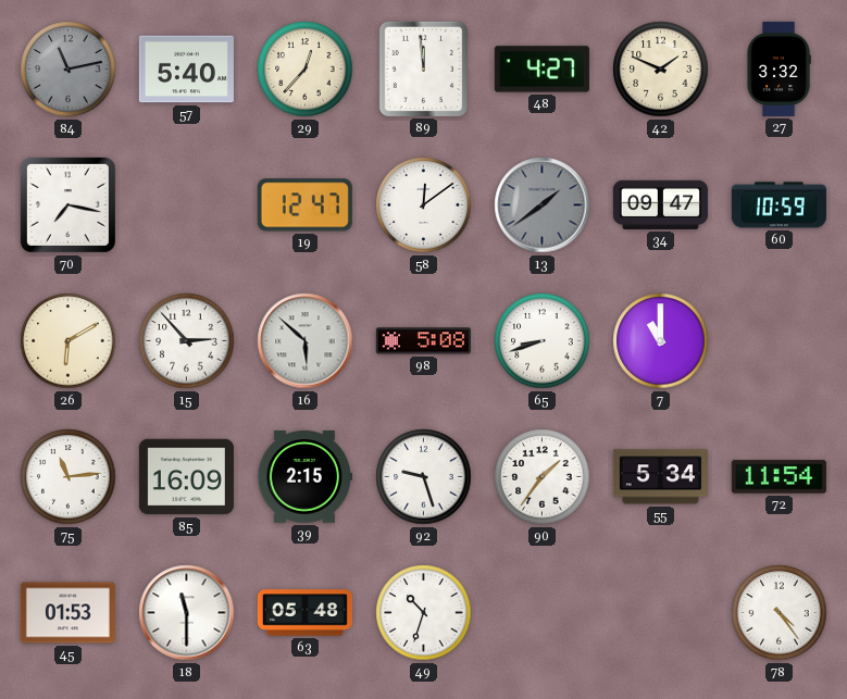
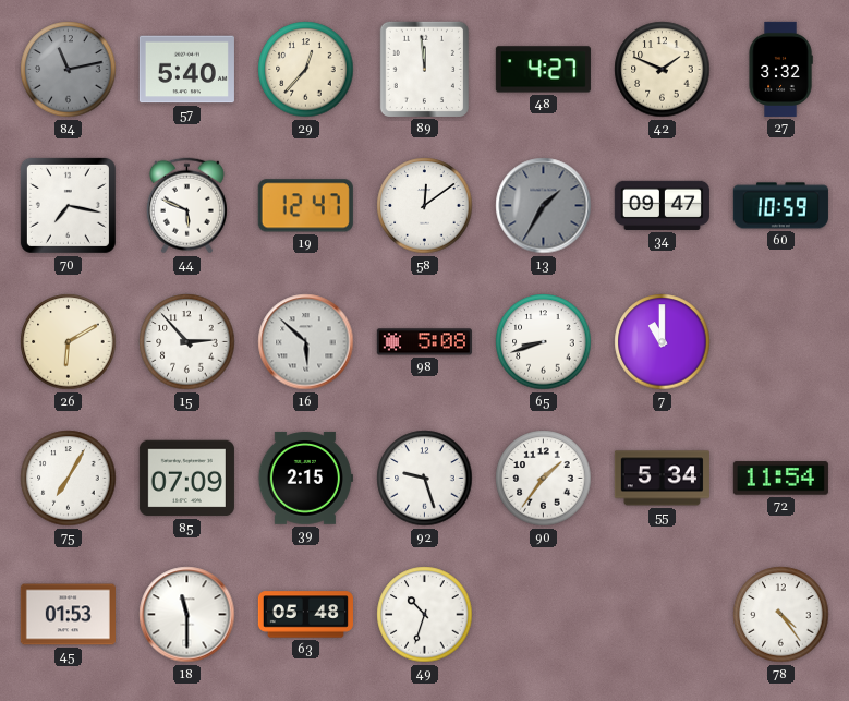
44: none -> 5:49 (186, 206)
13: 1:39 -> 1:35 (544, 206)
75: 11:14 -> 7:05 (69, 479)
85: 16:09 -> 07:09 (186, 479)
